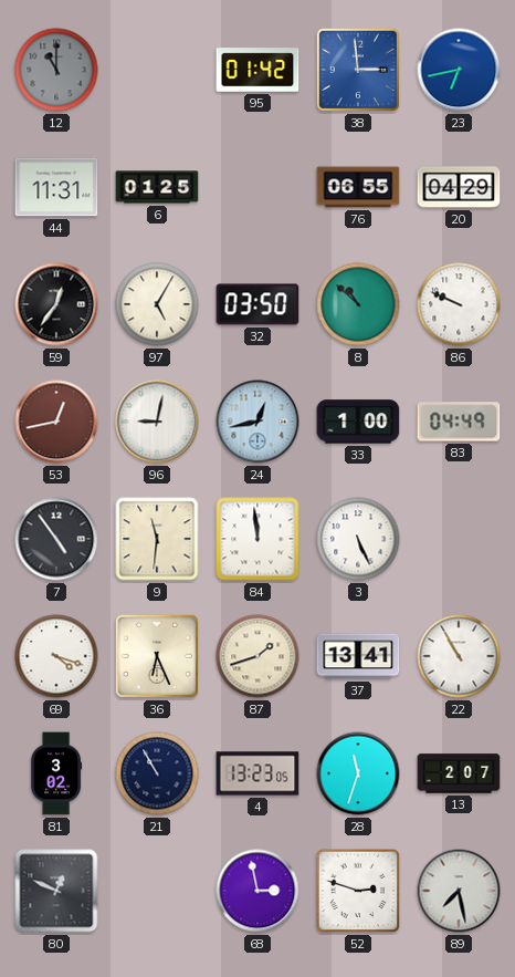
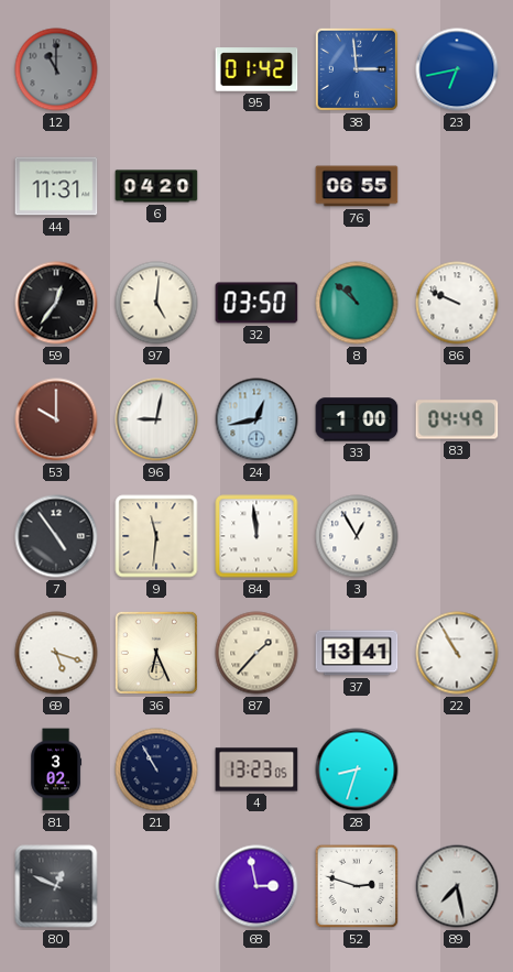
6: 01:25 -> 04:20 (156, 186)
20: 04:29 -> none (459, 187)
97: 5:05 -> 5:01 (156, 303)
53: 12:43 -> 10:00 (56, 419)
3: 5:26 -> 12:55 (357, 536)
69: 4:18 -> 5:18 (56, 653)
87: 1:42 -> 1:37 (256, 653)
28: 11:33 -> 8:33 (357, 769)
13: 2:07 -> none (459, 773)
